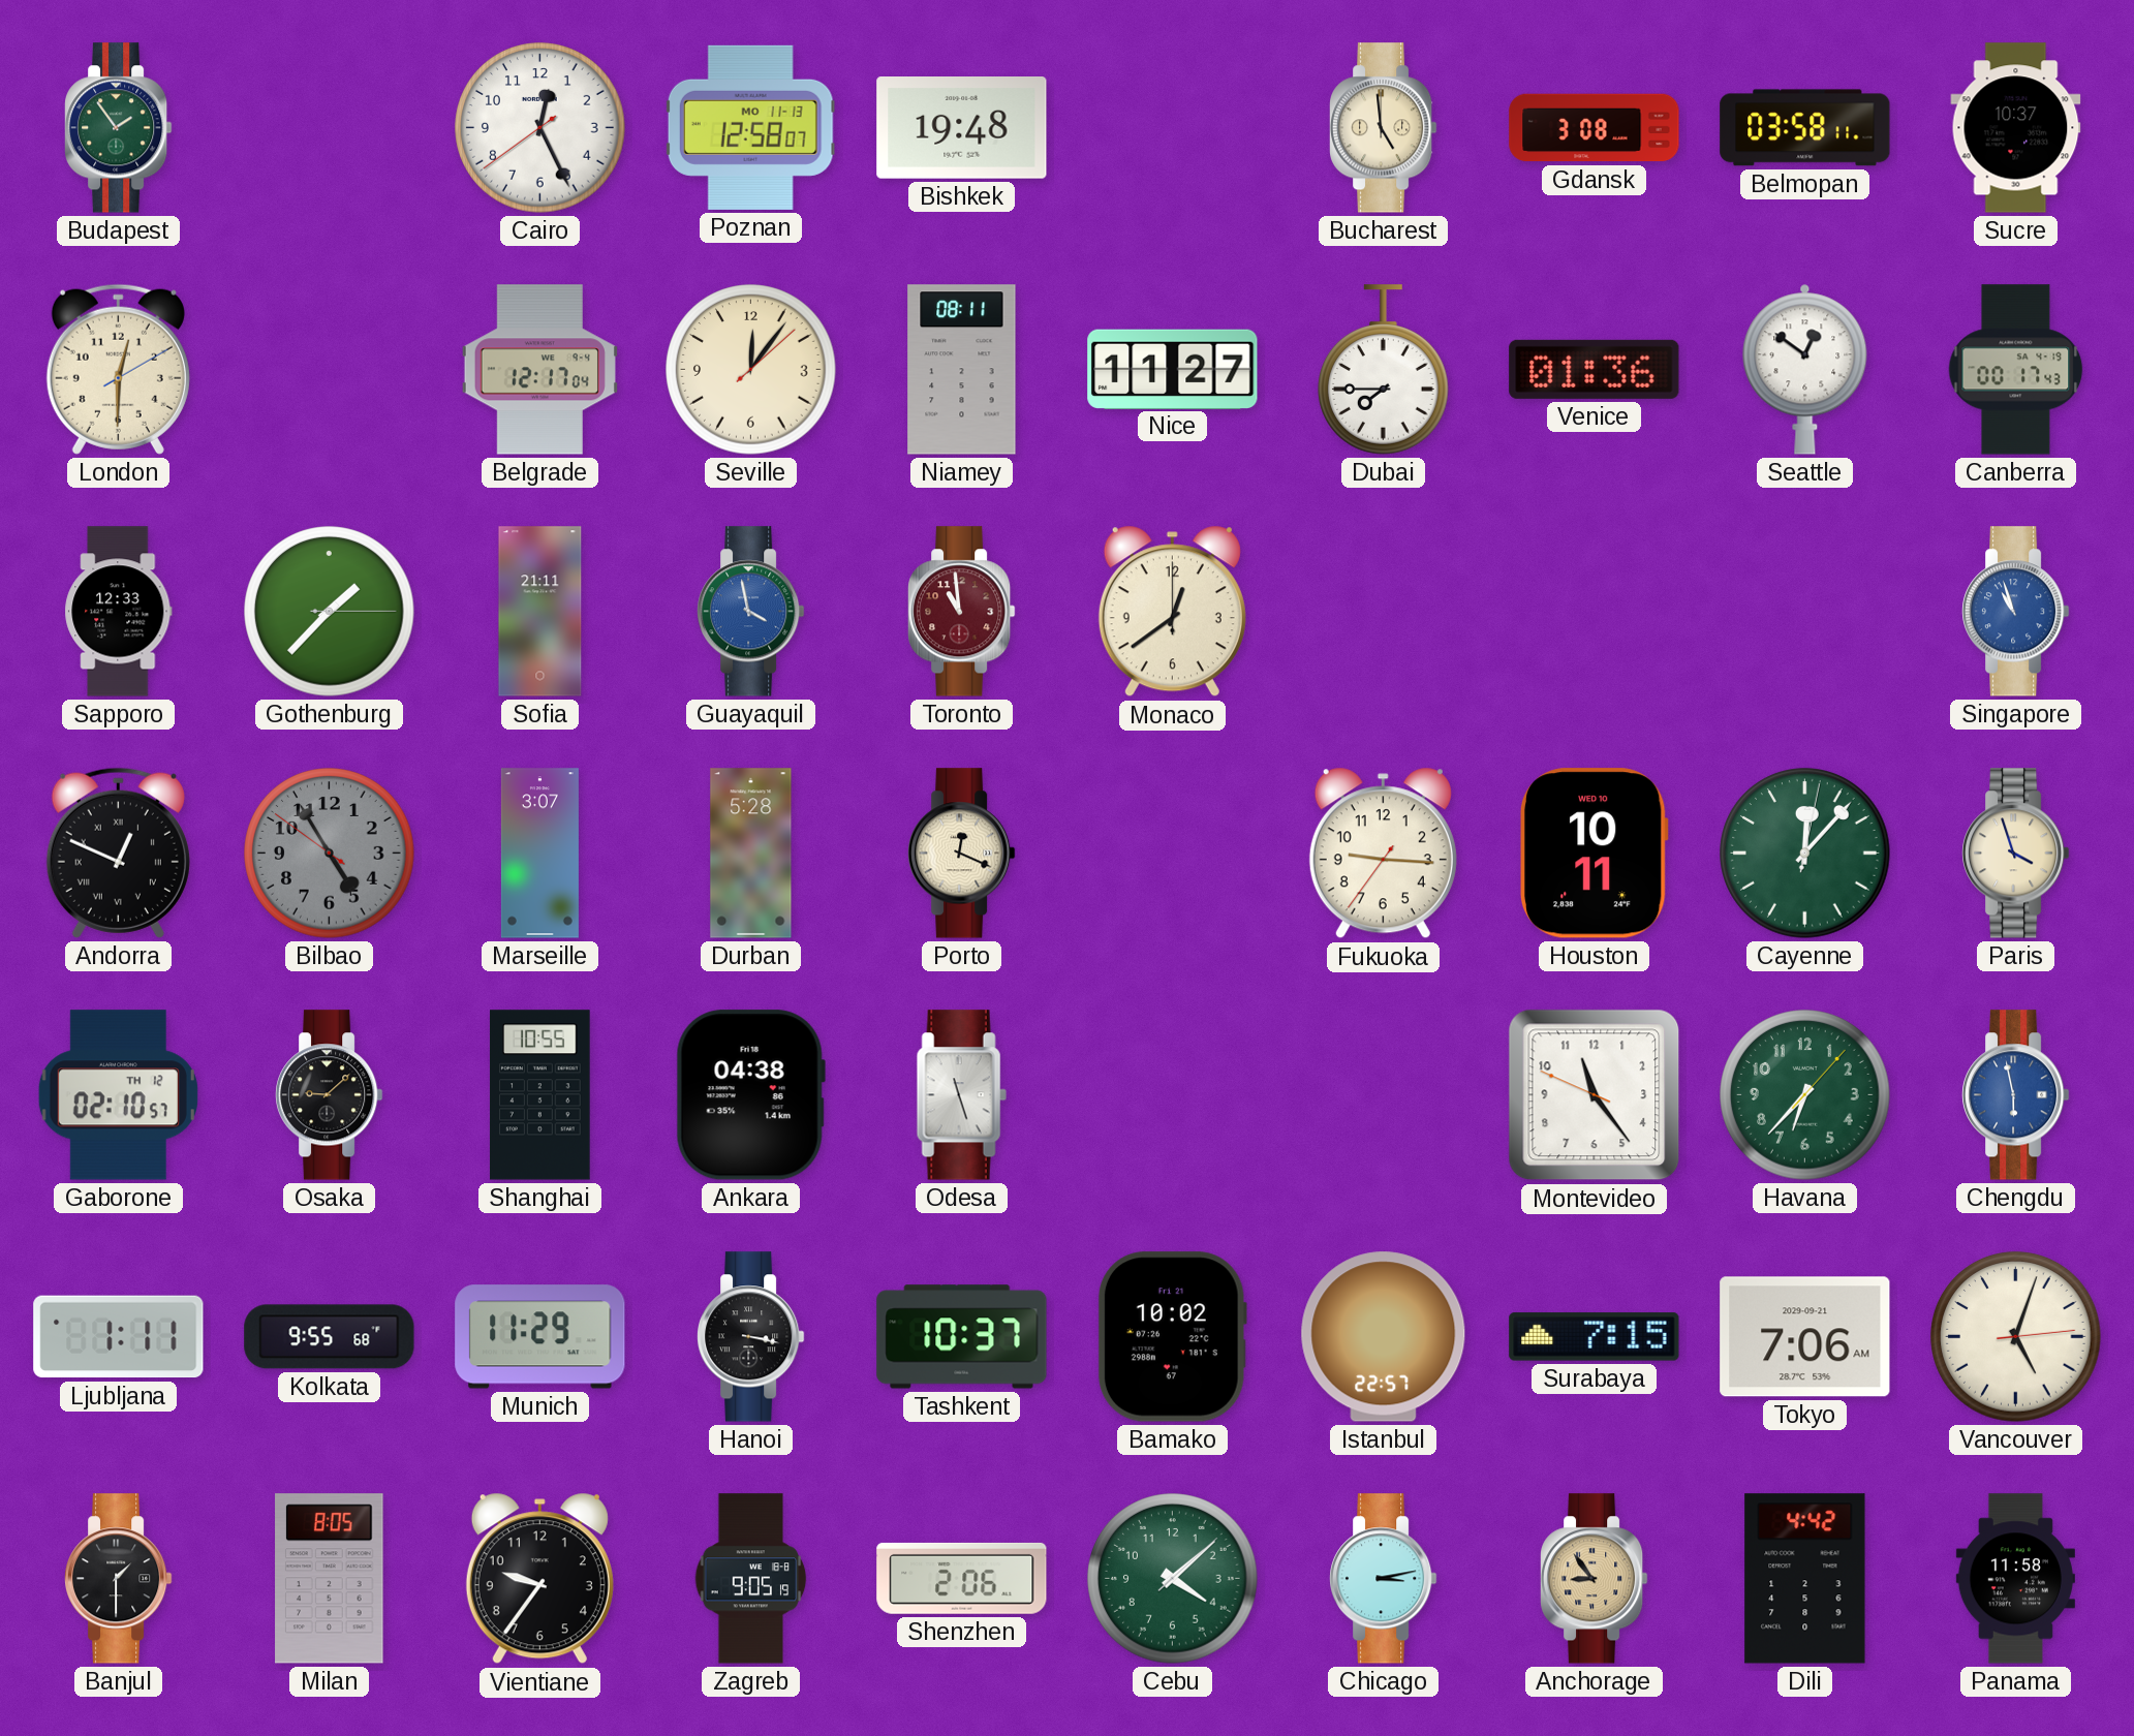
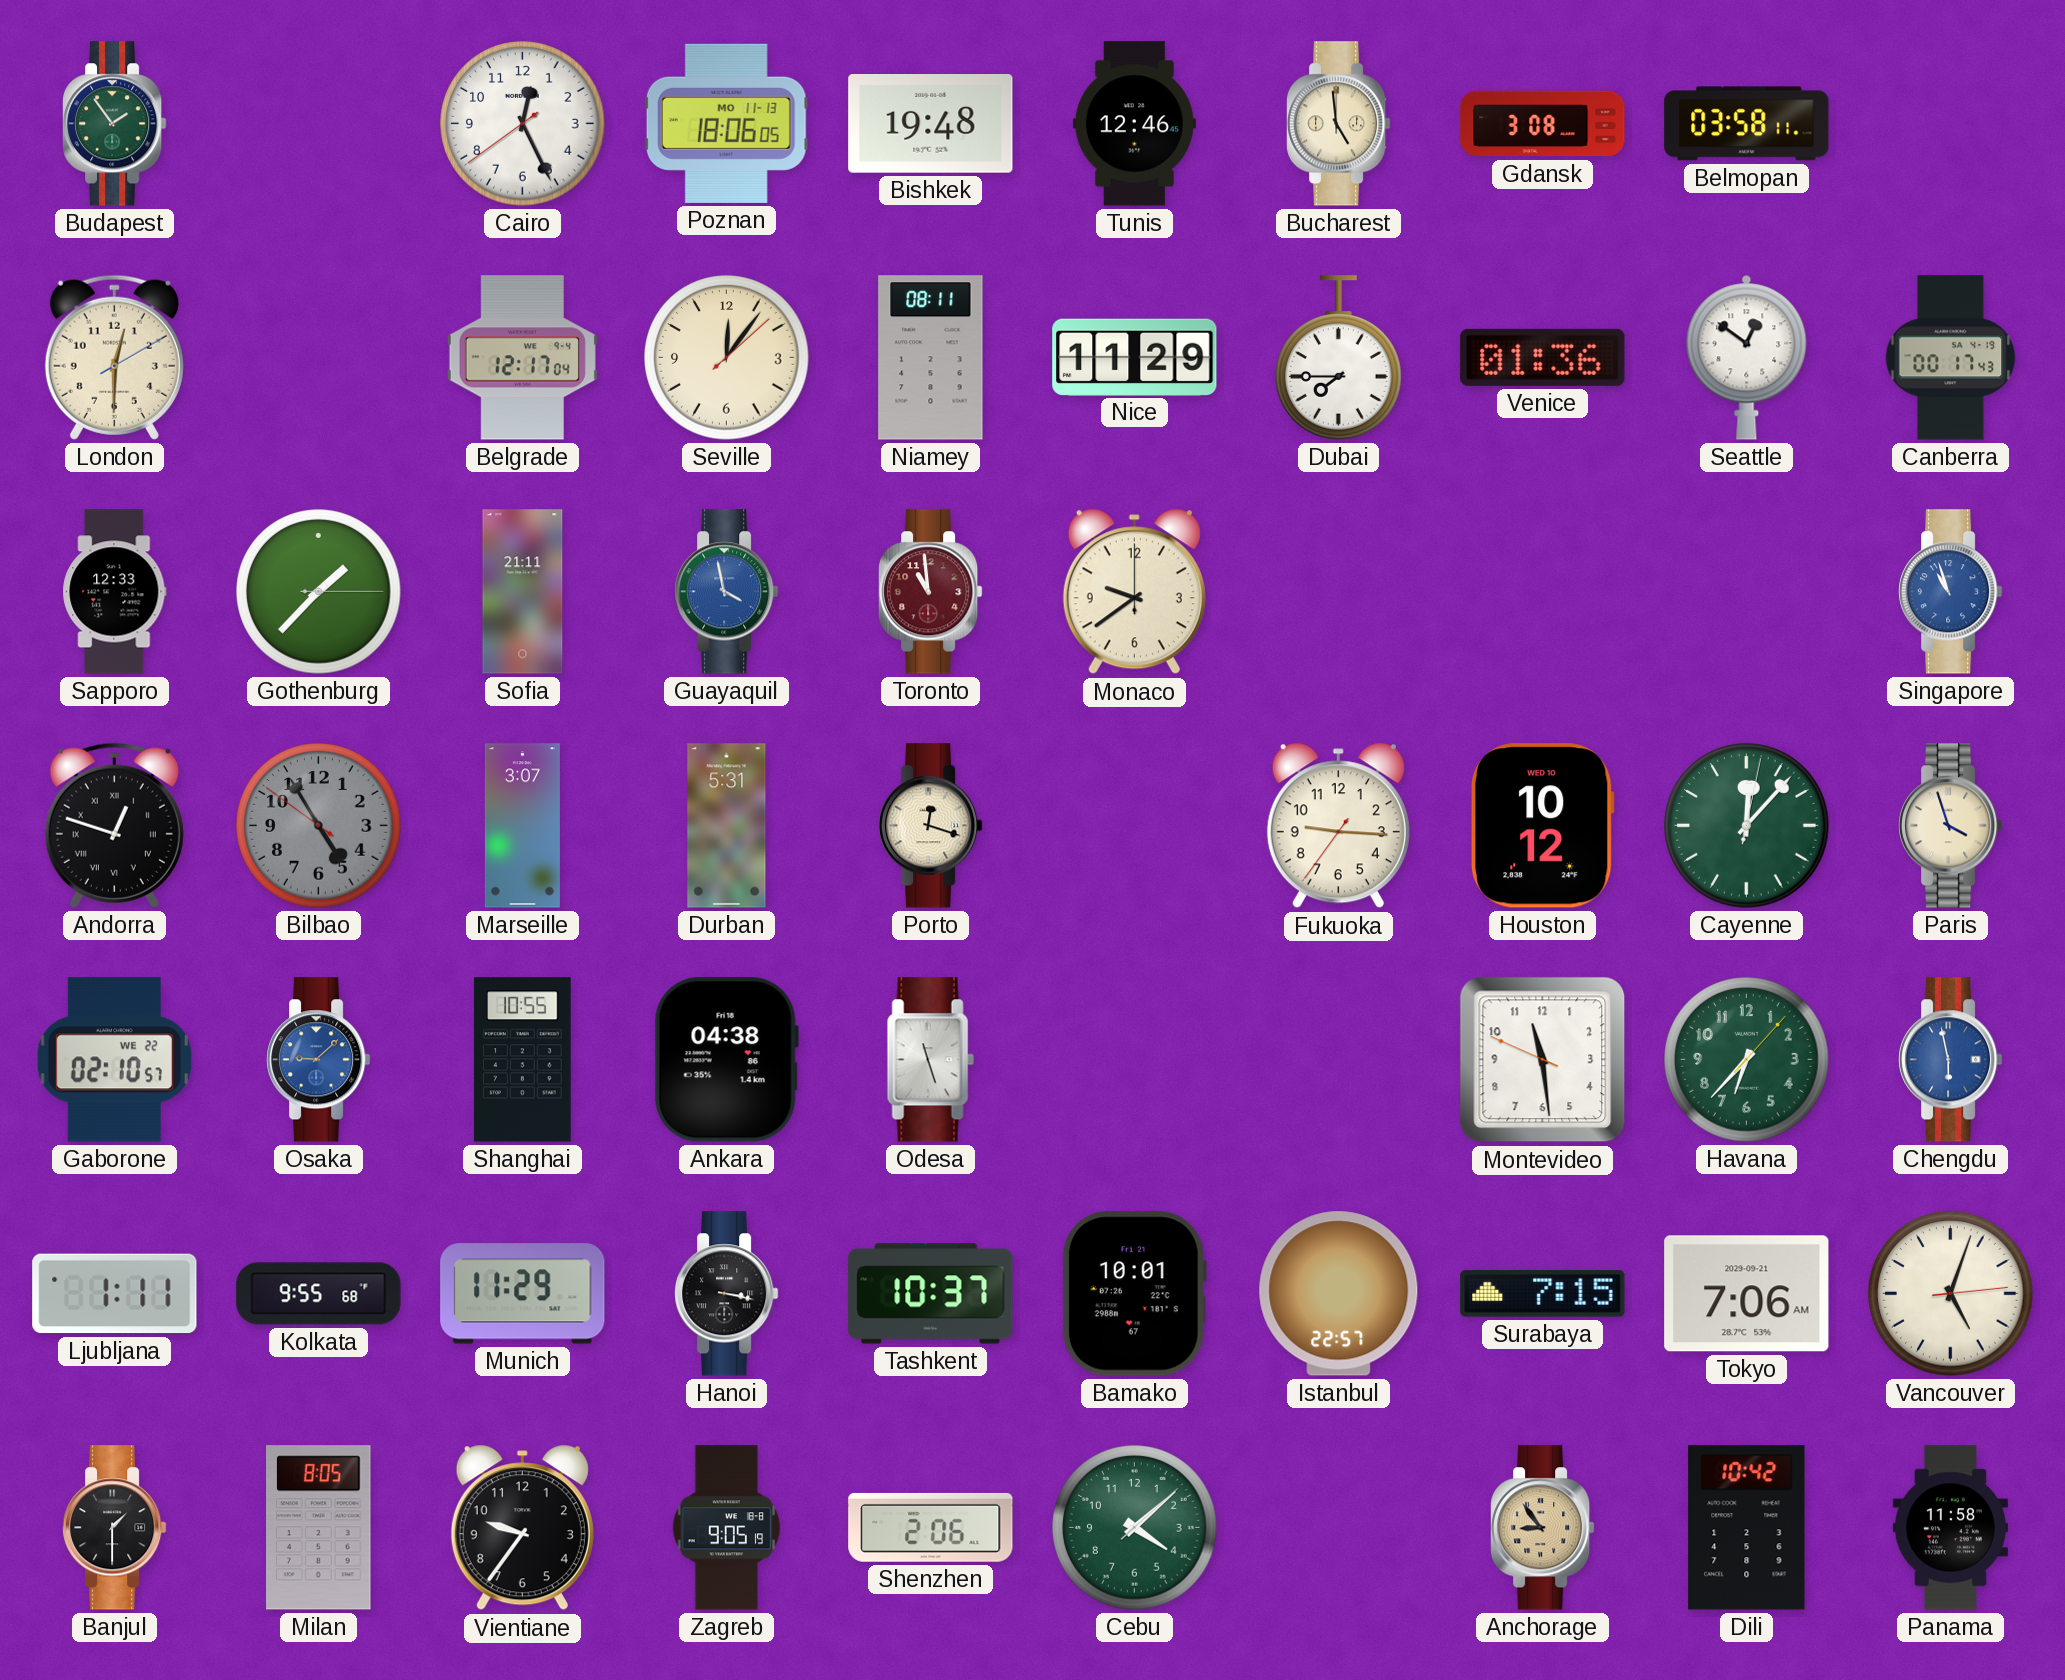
Poznan: 12:58 -> 18:06 (726, 123)
Tunis: none -> 12:46 (1134, 124)
Sucre: 10:37 -> none (2016, 128)
Nice: 11:27 -> 11:29 (1135, 357)
Monaco: 12:39 -> 9:39 (1134, 592)
Andorra: 12:49 -> 12:48 (114, 825)
Durban: 5:28 -> 5:31 (727, 826)
Porto: 12:19 -> 12:18 (931, 826)
Houston: 10:11 -> 10:12 (1542, 826)
Gaborone date: TH 12 -> WE 22 (114, 1060)
Osaka dial: black -> blue (319, 1060)
Montevideo: 11:23 -> 11:28 (1543, 1060)
Bamako: 10:02 -> 10:01 (1134, 1294)
Chicago: 3:13 -> none (1384, 1579)
Dili: 4:42 -> 10:42 (1747, 1528)
